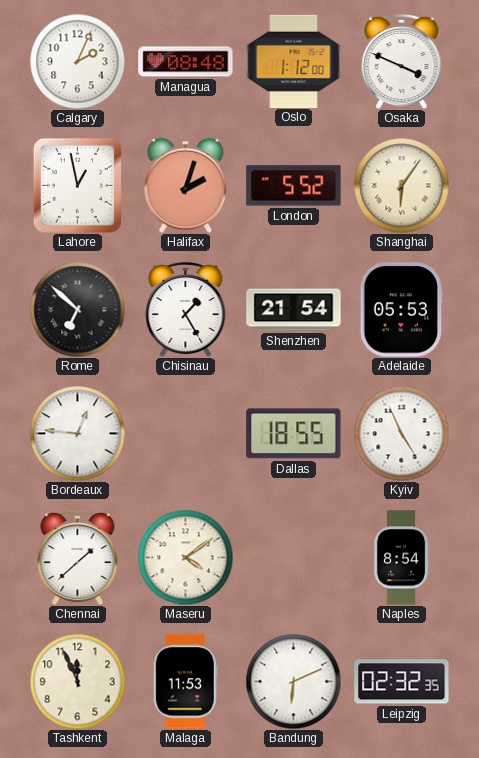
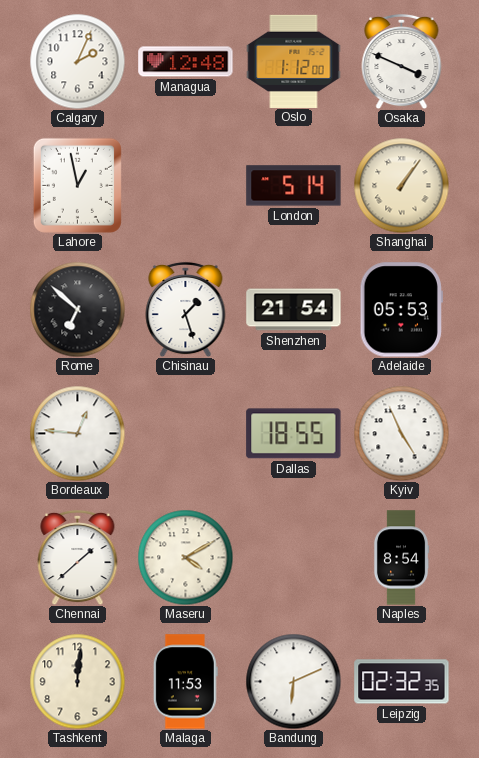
Managua: 08:48 -> 12:48 (186, 62)
Halifax: 2:03 -> none (186, 185)
London: 5:52 -> 5:14 (294, 186)
Shanghai: 6:06 -> 1:06 (401, 185)
Chisinau: 1:25 -> 1:27 (186, 309)
Maseru: 4:09 -> 4:10 (185, 557)
Tashkent: 11:56 -> 12:01 (77, 681)
